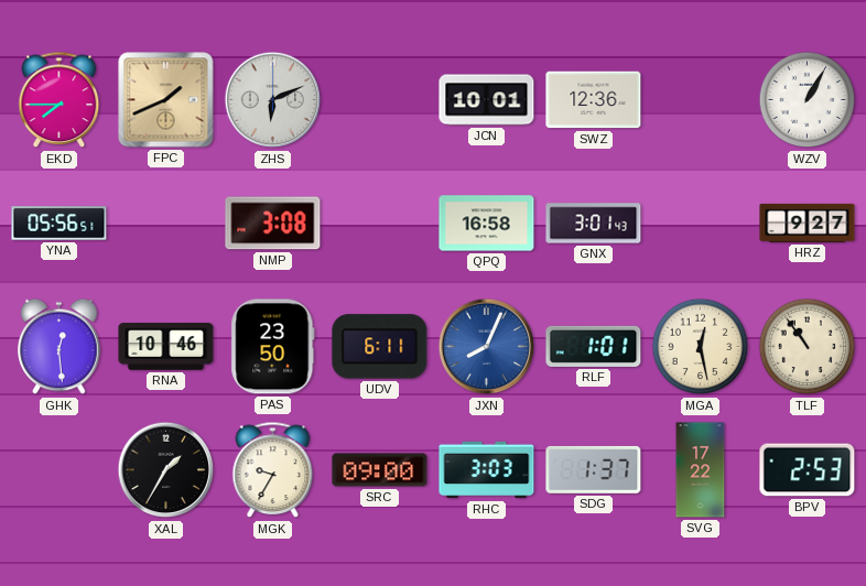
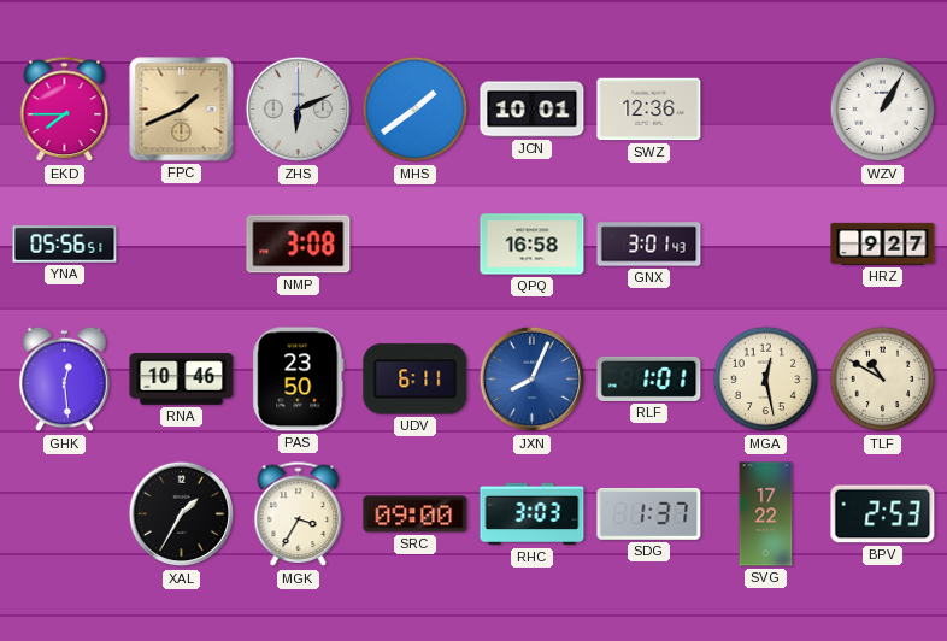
MHS: none -> 1:39 (416, 110)
TLF: 10:54 -> 10:50 (883, 380)
MGK: 9:35 -> 3:35 (299, 514)
